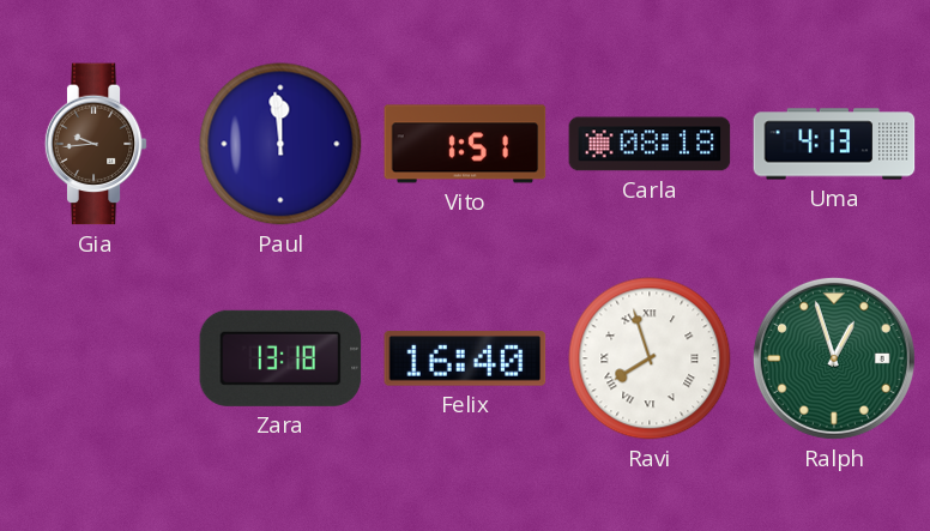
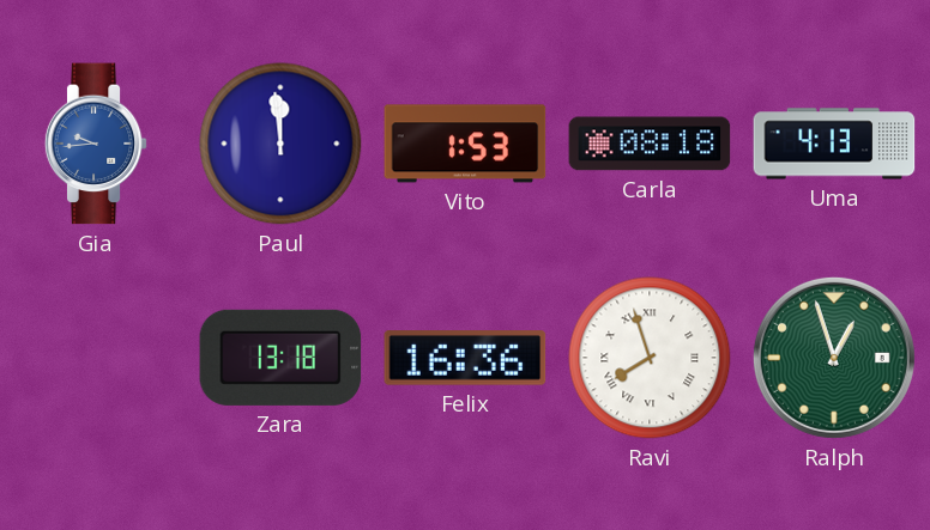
Gia dial: brown -> blue (96, 144)
Vito: 1:51 -> 1:53 (465, 144)
Felix: 16:40 -> 16:36 (465, 358)
